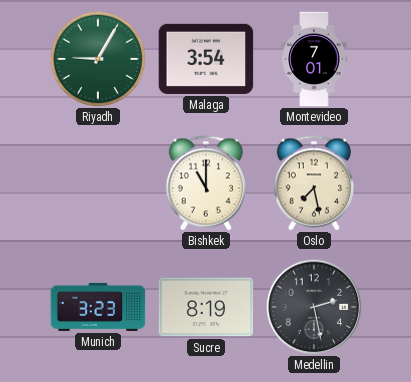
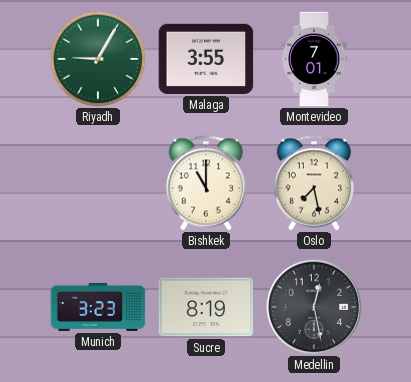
Malaga: 3:54 -> 3:55 (206, 59)
Medellin: 2:28 -> 12:28 (314, 307)
